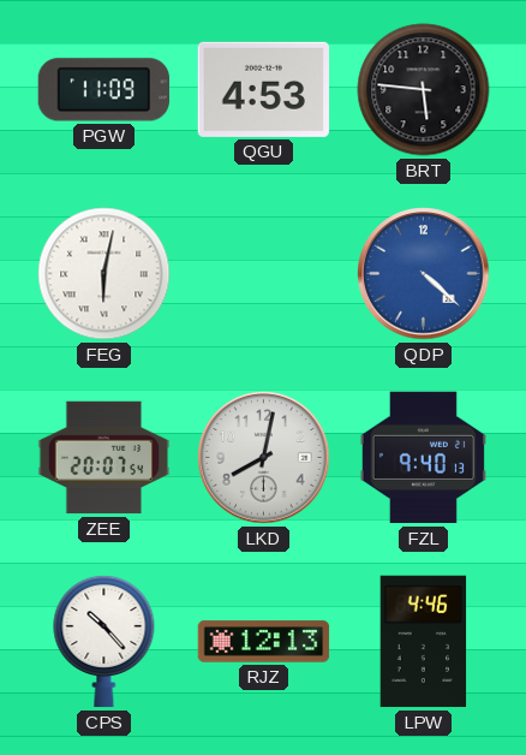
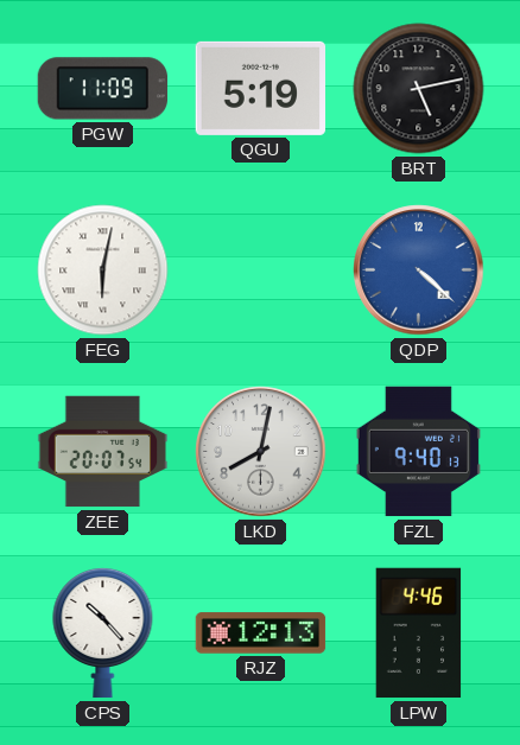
QGU: 4:53 -> 5:19 (261, 88)
BRT: 5:46 -> 5:13 (419, 89)
